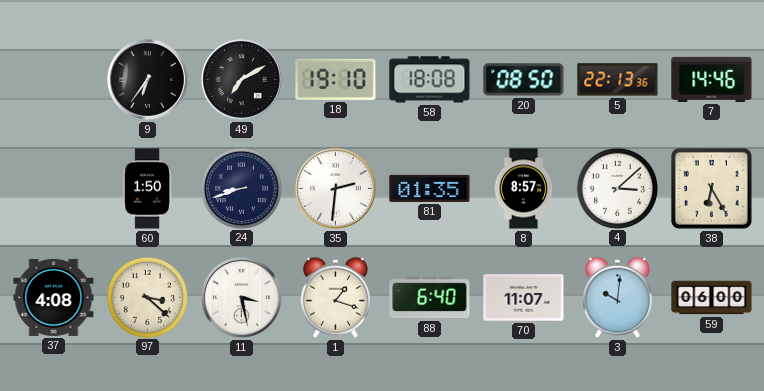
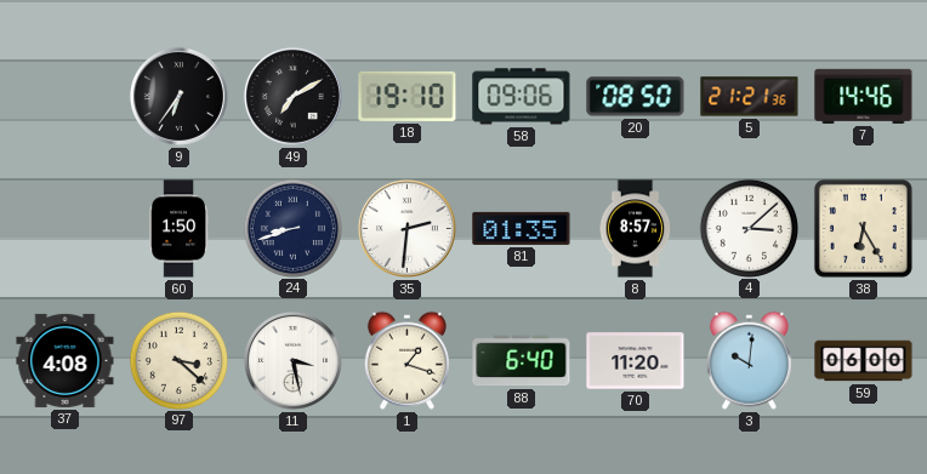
58: 18:08 -> 09:06 (522, 97)
5: 22:13 -> 21:21 (750, 97)
70: 11:07 -> 11:20 (636, 361)
